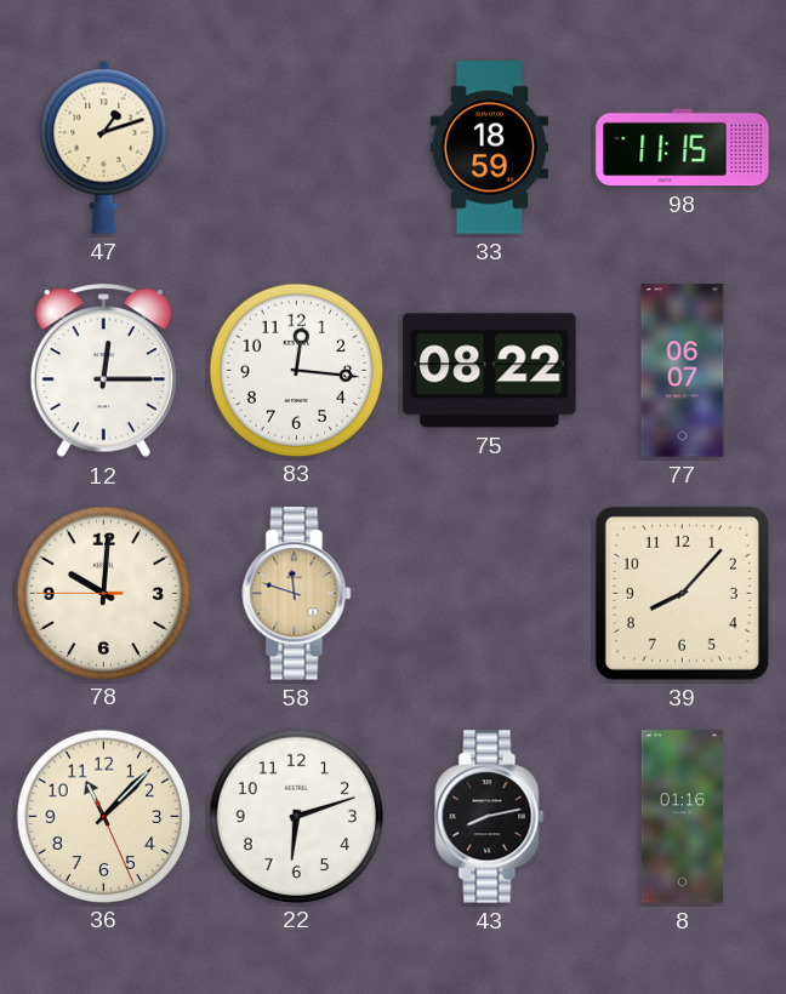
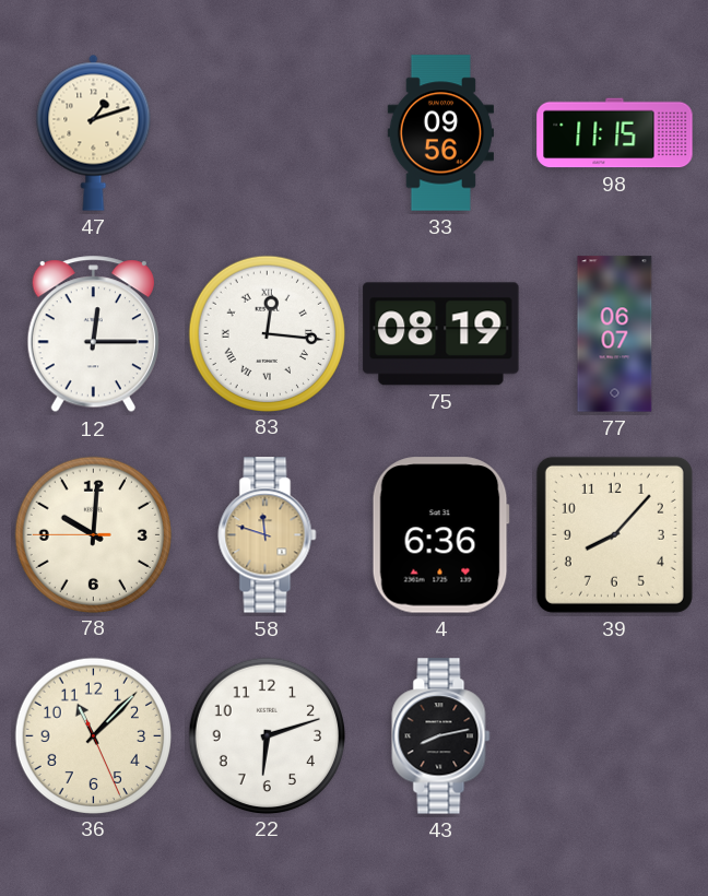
33: 18:59 -> 09:56 (440, 133)
83 numerals: Arabic -> Roman (267, 333)
75: 08:22 -> 08:19 (441, 334)
4: none -> 6:36 (440, 535)
8: 01:16 -> none (682, 817)
